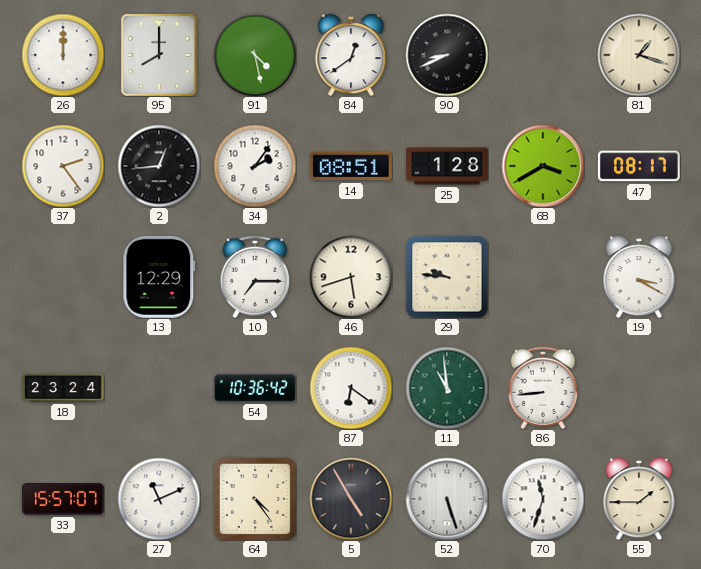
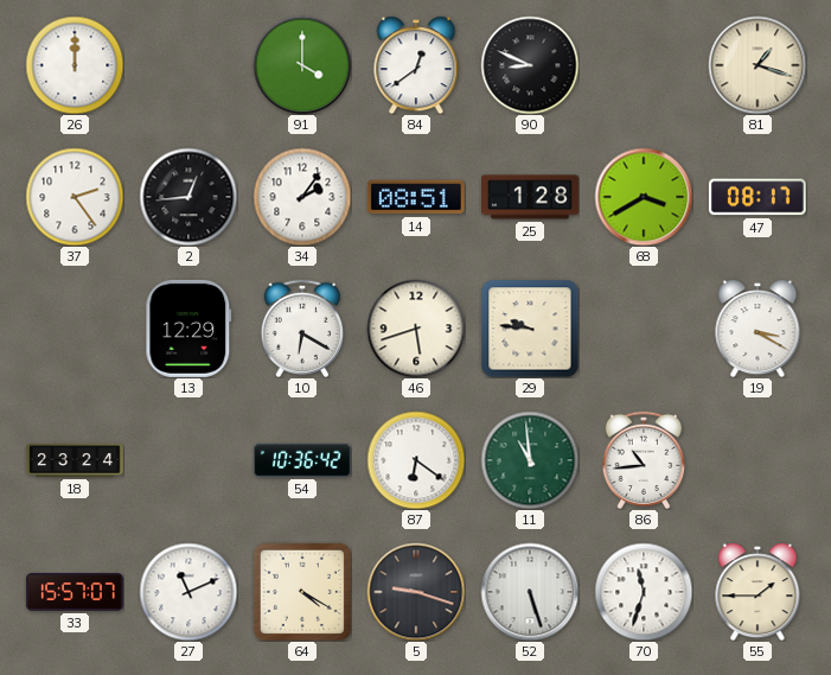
95: 8:00 -> none (159, 55)
91: 4:28 -> 4:00 (302, 65)
90: 8:41 -> 8:49 (530, 65)
10: 7:15 -> 6:20 (301, 329)
86: 8:44 -> 10:44 (643, 460)
64: 4:24 -> 4:20 (302, 592)
5: 4:55 -> 9:18 (416, 592)
